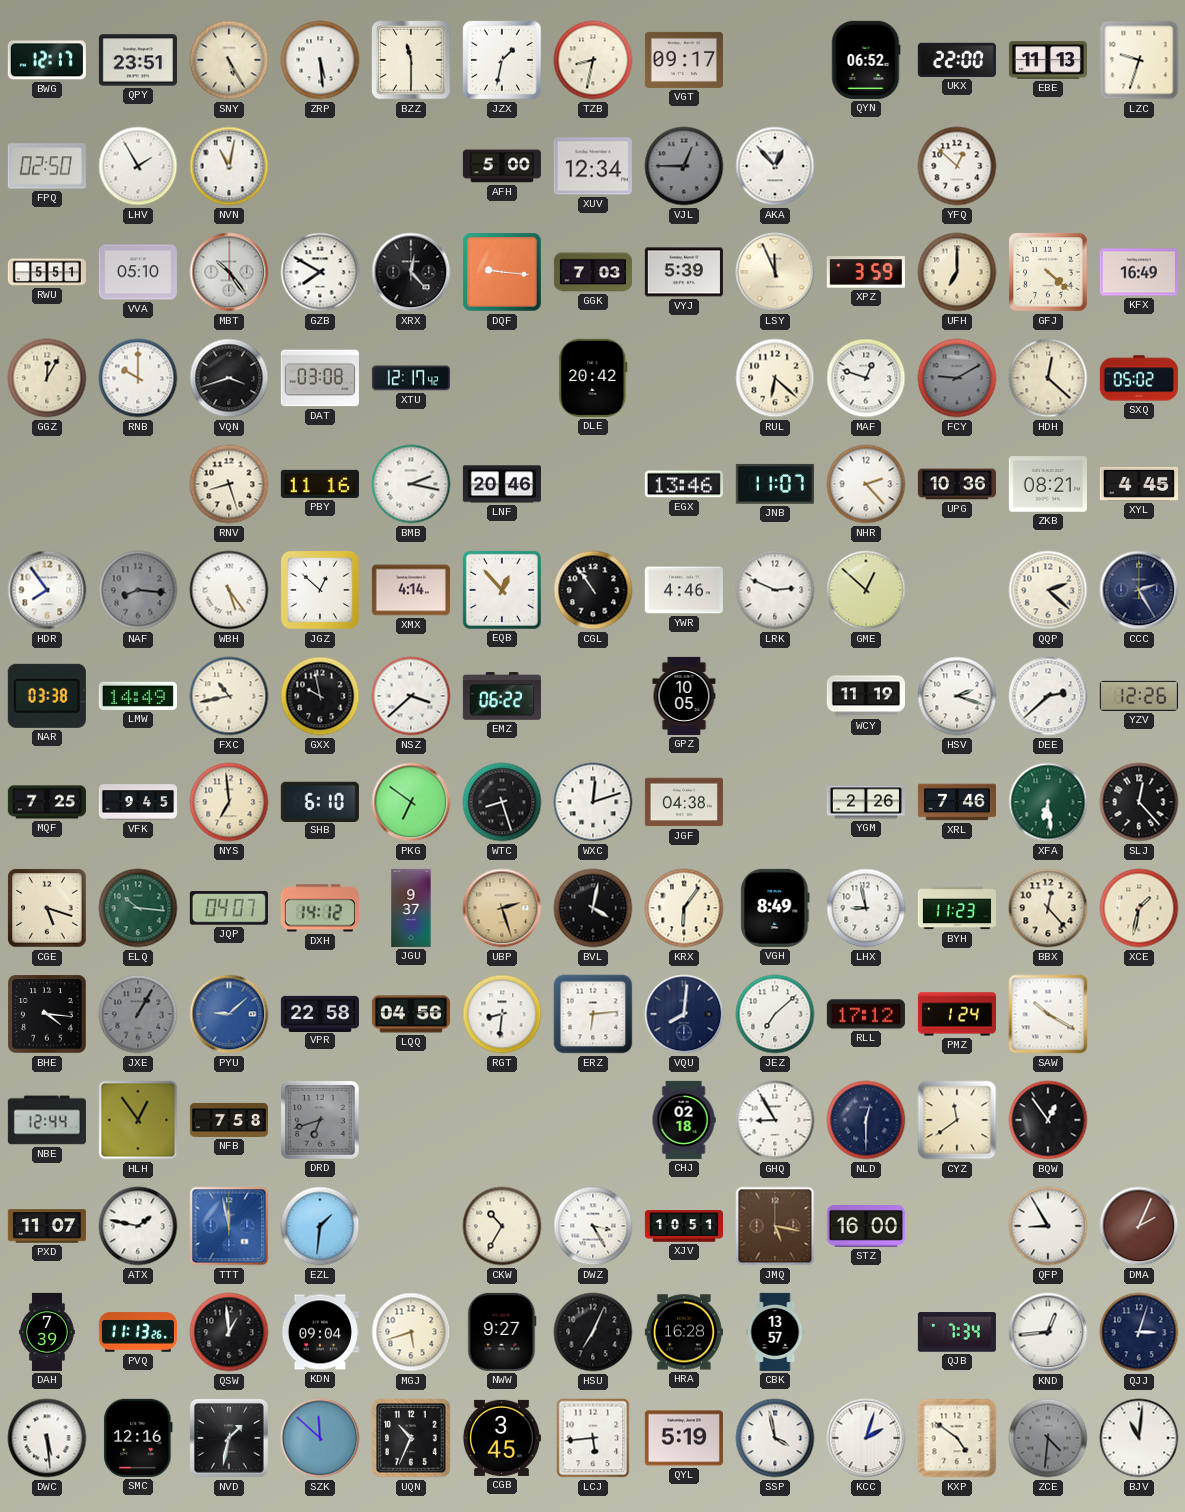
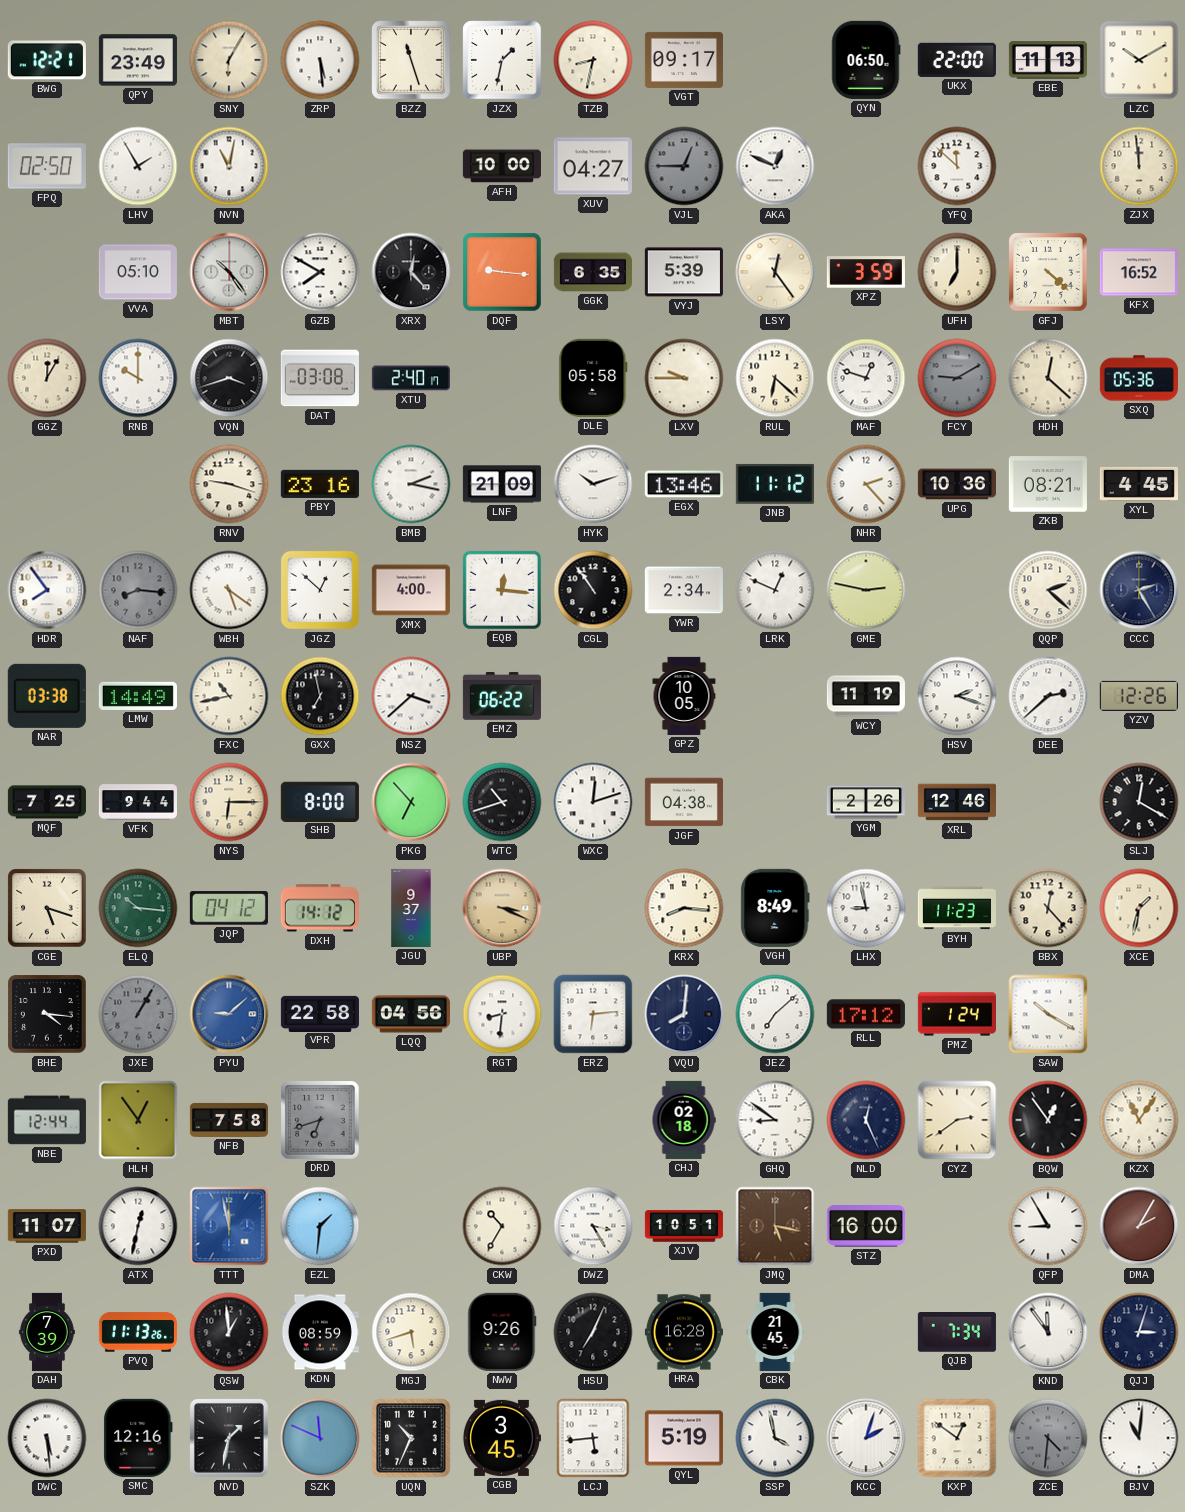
BWG: 12:17 -> 12:21 (47, 60)
QPY: 23:51 -> 23:49 (138, 60)
SNY: 5:25 -> 6:05 (229, 60)
BZZ: 11:30 -> 11:27 (411, 60)
QYN: 06:52 -> 06:50 (866, 60)
LZC: 9:33 -> 10:10 (1139, 60)
AFH: 5:00 -> 10:00 (502, 166)
XUV: 12:34 -> 04:27 (593, 166)
AKA: 12:53 -> 12:49 (775, 166)
YFQ: 12:52 -> 11:52 (957, 166)
ZJX: none -> 11:59 (1139, 166)
RWU: 5:51 -> none (47, 272)
GGK: 7:03 -> 6:35 (593, 272)
LSY: 11:56 -> 12:24 (775, 272)
KFX: 16:49 -> 16:52 (1139, 272)
XTU: 12:17 -> 2:40 (411, 378)
DLE: 20:42 -> 05:58 (593, 378)
LXV: none -> 9:45 (684, 378)
SXQ: 05:02 -> 05:36 (1139, 378)
RNV: 8:27 -> 9:18 (229, 484)
PBY: 11:16 -> 23:16 (320, 484)
LNF: 20:46 -> 21:09 (502, 484)
HYK: none -> 10:12 (593, 484)
JNB: 11:07 -> 11:12 (775, 484)
WBH: 5:24 -> 5:21 (229, 590)
XMX: 4:14 -> 4:00 (411, 590)
EQB: 12:53 -> 12:16 (502, 590)
YWR: 4:46 -> 2:34 (684, 590)
LRK: 2:49 -> 12:49 (775, 590)
GME: 12:52 -> 2:47 (866, 590)
GXX: 9:58 -> 6:58 (320, 696)
VFK: 9:45 -> 9:44 (137, 802)
NYS: 6:59 -> 6:15 (229, 802)
SHB: 6:10 -> 8:00 (320, 801)
PKG: 6:51 -> 6:53 (411, 802)
WTC: 8:27 -> 10:42 (502, 802)
XRL: 7:46 -> 12:46 (957, 802)
XFA: 6:29 -> none (1048, 802)
SLJ: 12:23 -> 12:20 (1139, 802)
JQP: 04:07 -> 04:12 (229, 908)
UBP: 2:27 -> 3:19 (502, 908)
BVL: 4:02 -> none (593, 908)
KRX: 6:06 -> 8:16 (684, 908)
GHQ: 8:55 -> 8:51 (775, 1120)
NLD: 12:30 -> 12:26 (866, 1120)
CYZ: 11:39 -> 2:39 (957, 1120)
KZX: none -> 11:06 (1139, 1120)
ATX: 1:47 -> 12:32 (138, 1226)
DMA: 2:04 -> 2:05 (1139, 1226)
KDN: 09:04 -> 08:59 (320, 1332)
NWW: 9:27 -> 9:26 (502, 1332)
CBK: 13:57 -> 21:45 (775, 1332)
KND: 12:44 -> 11:54 (1048, 1332)
SZK: 11:52 -> 11:49 (320, 1438)
KXP: 4:51 -> 12:51 (957, 1438)
